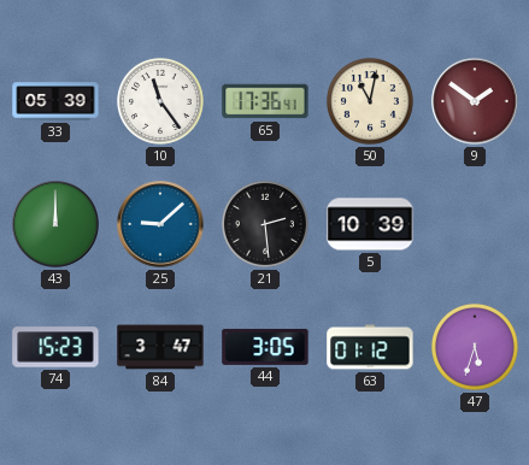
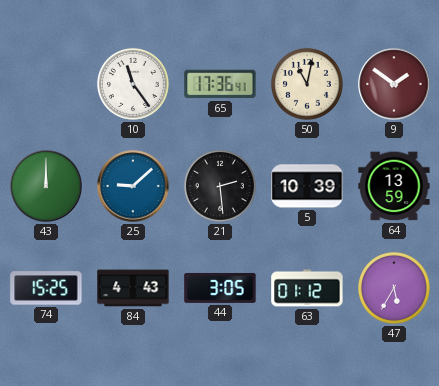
33: 05:39 -> none (55, 101)
64: none -> 13:59 (394, 186)
74: 15:23 -> 15:25 (46, 288)
84: 3:47 -> 4:43 (133, 288)
47: 5:33 -> 5:35 (394, 288)
